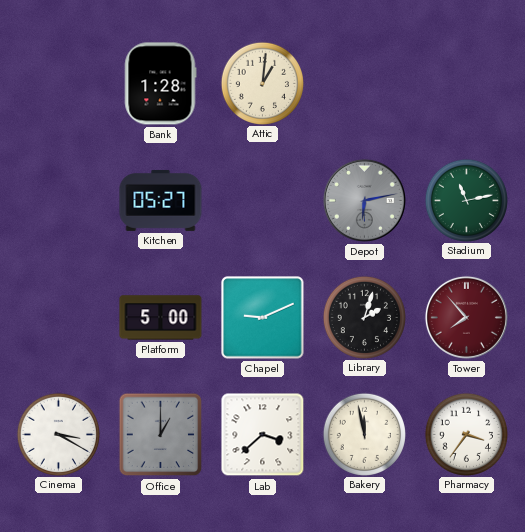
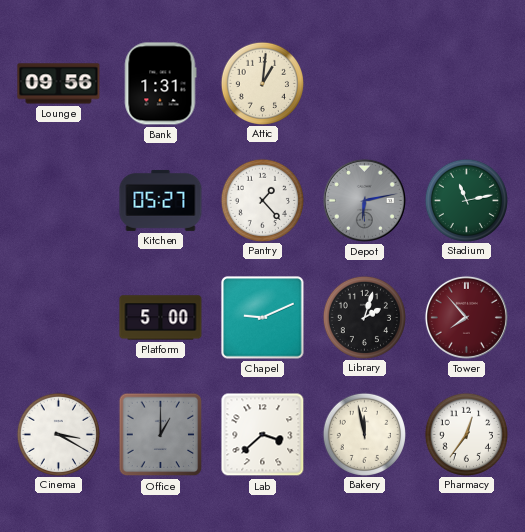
Lounge: none -> 09:56 (59, 84)
Bank: 1:28 -> 1:31 (160, 84)
Pantry: none -> 1:23 (262, 200)
Pharmacy: 3:36 -> 12:36 (466, 434)
